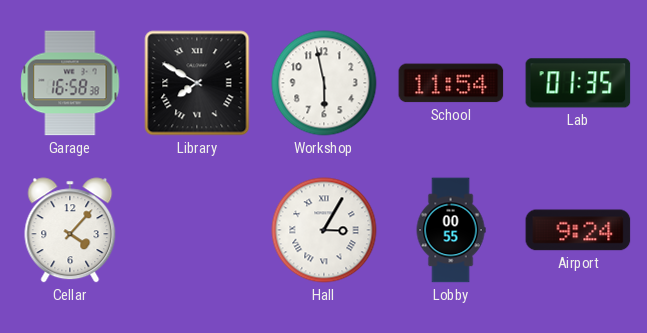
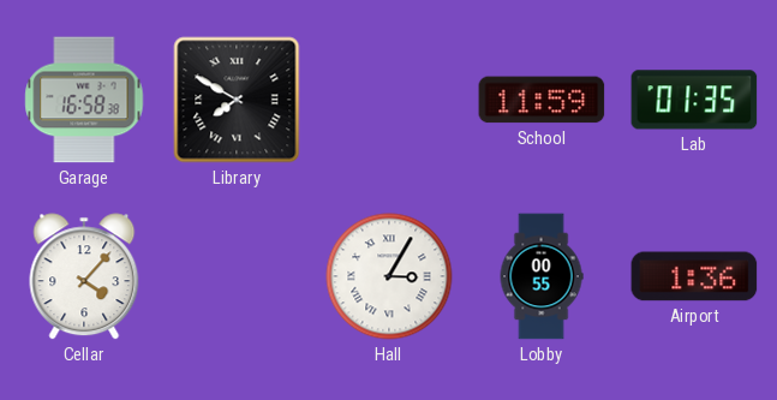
Workshop: 5:58 -> none (324, 83)
School: 11:54 -> 11:59 (542, 100)
Airport: 9:24 -> 1:36 (694, 276)
